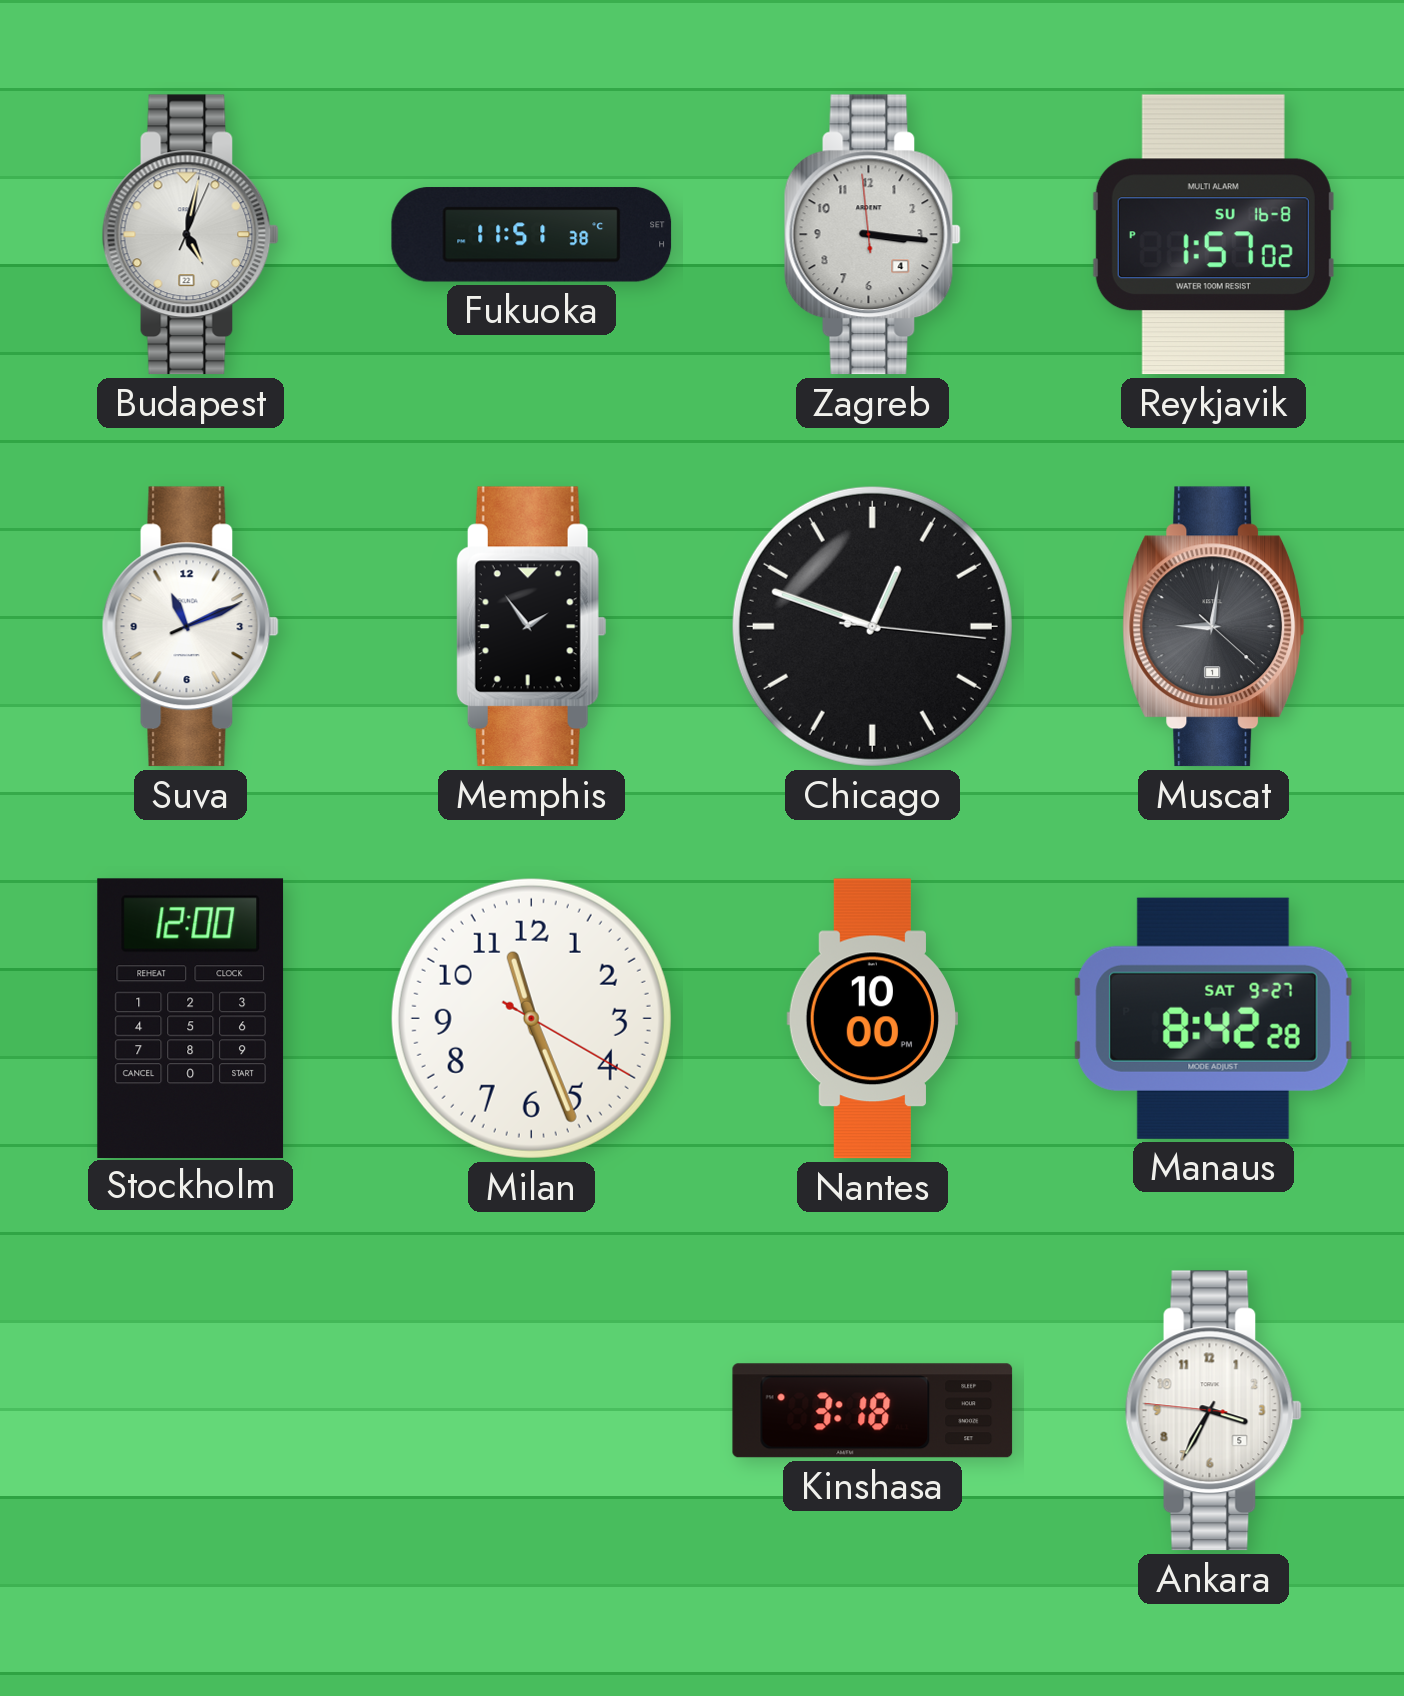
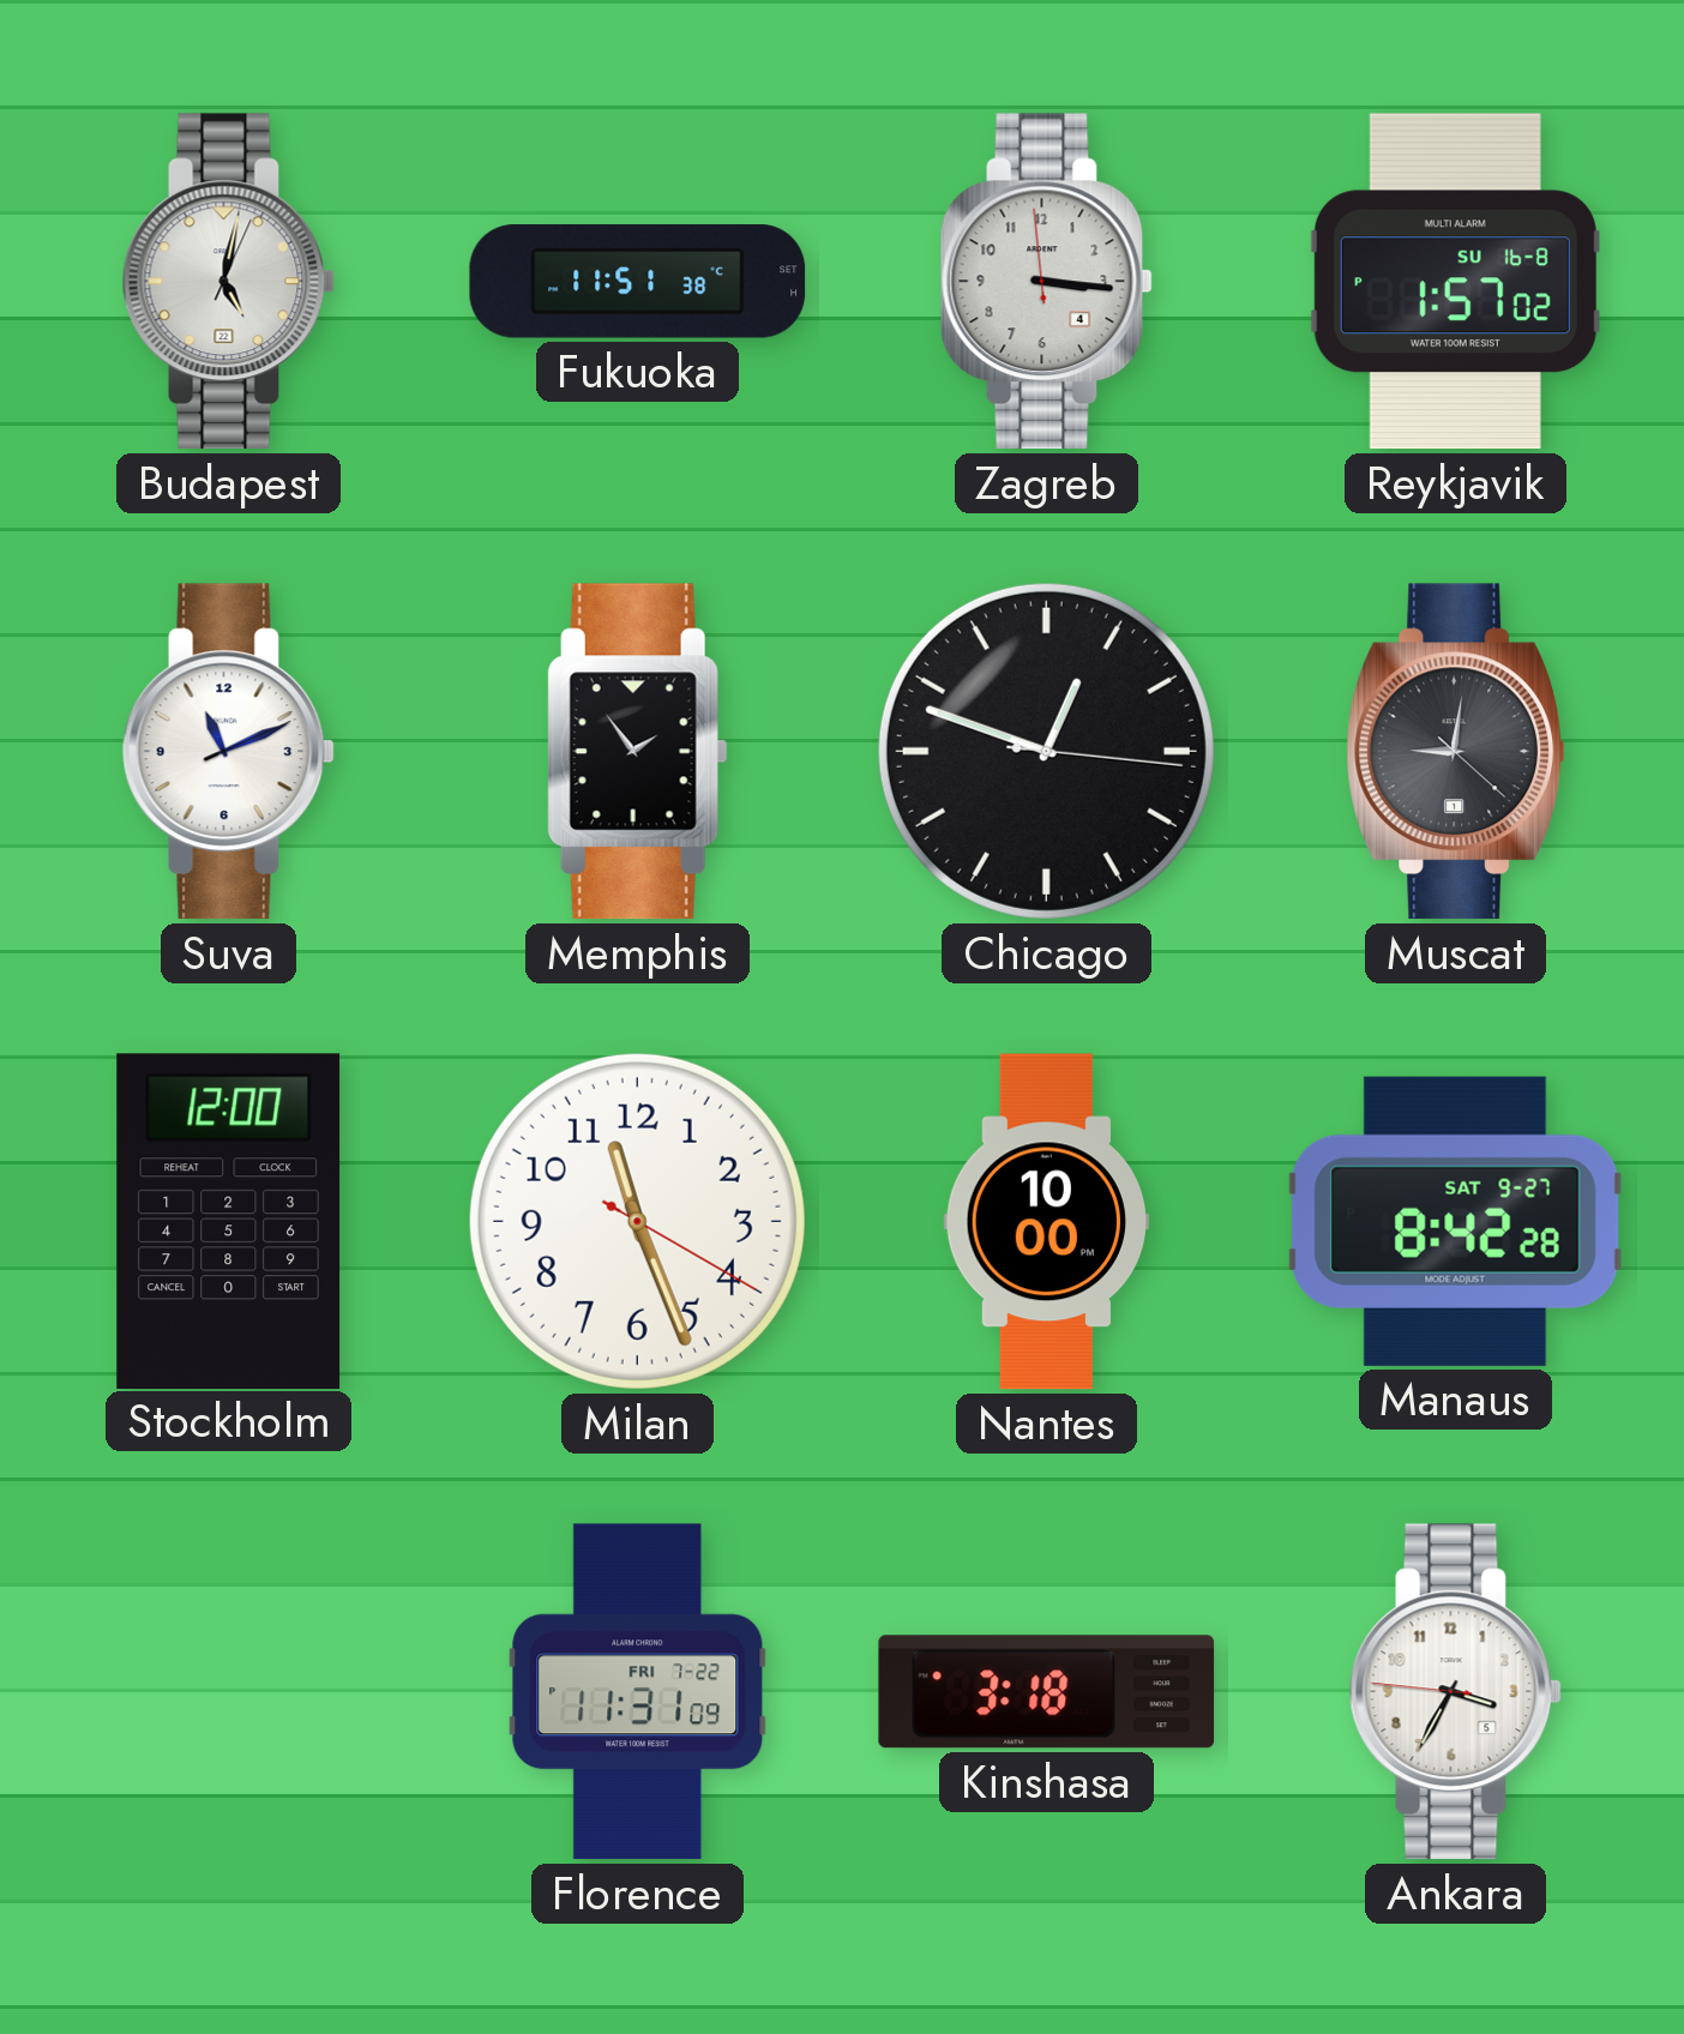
Florence: none -> 11:31 (638, 1692)
